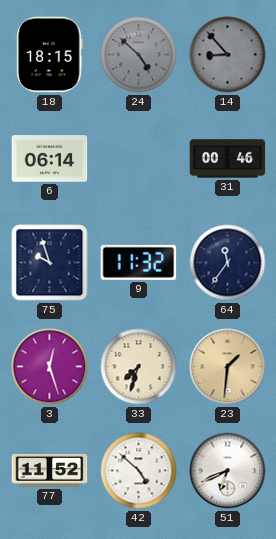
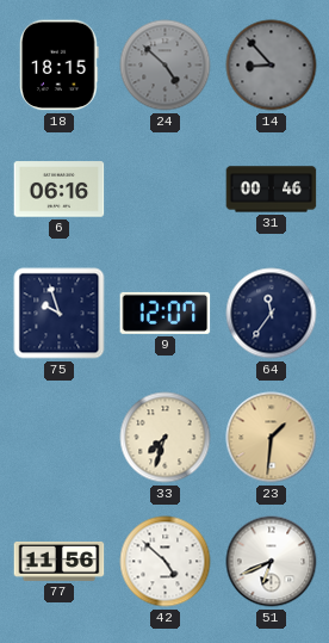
6: 06:14 -> 06:16 (60, 190)
9: 11:32 -> 12:07 (166, 313)
3: 12:27 -> none (50, 367)
77: 11:52 -> 11:56 (60, 561)
